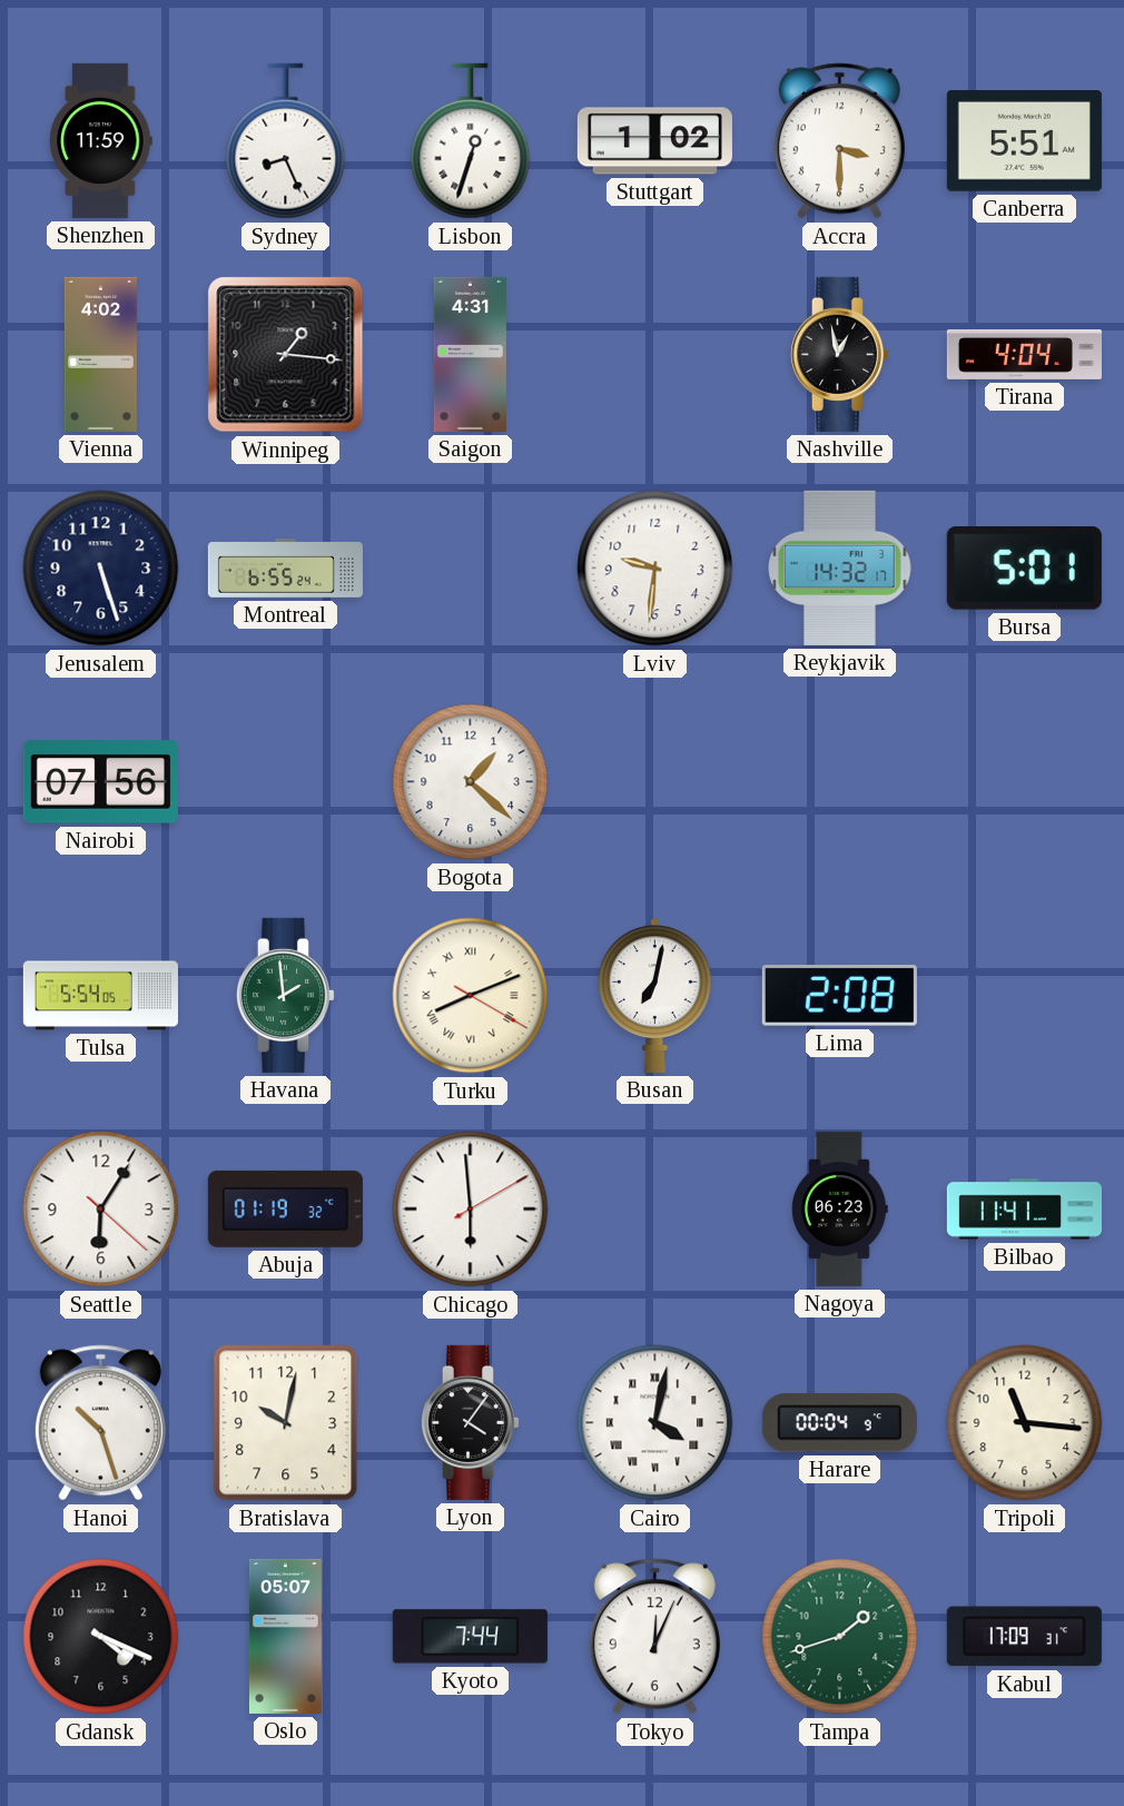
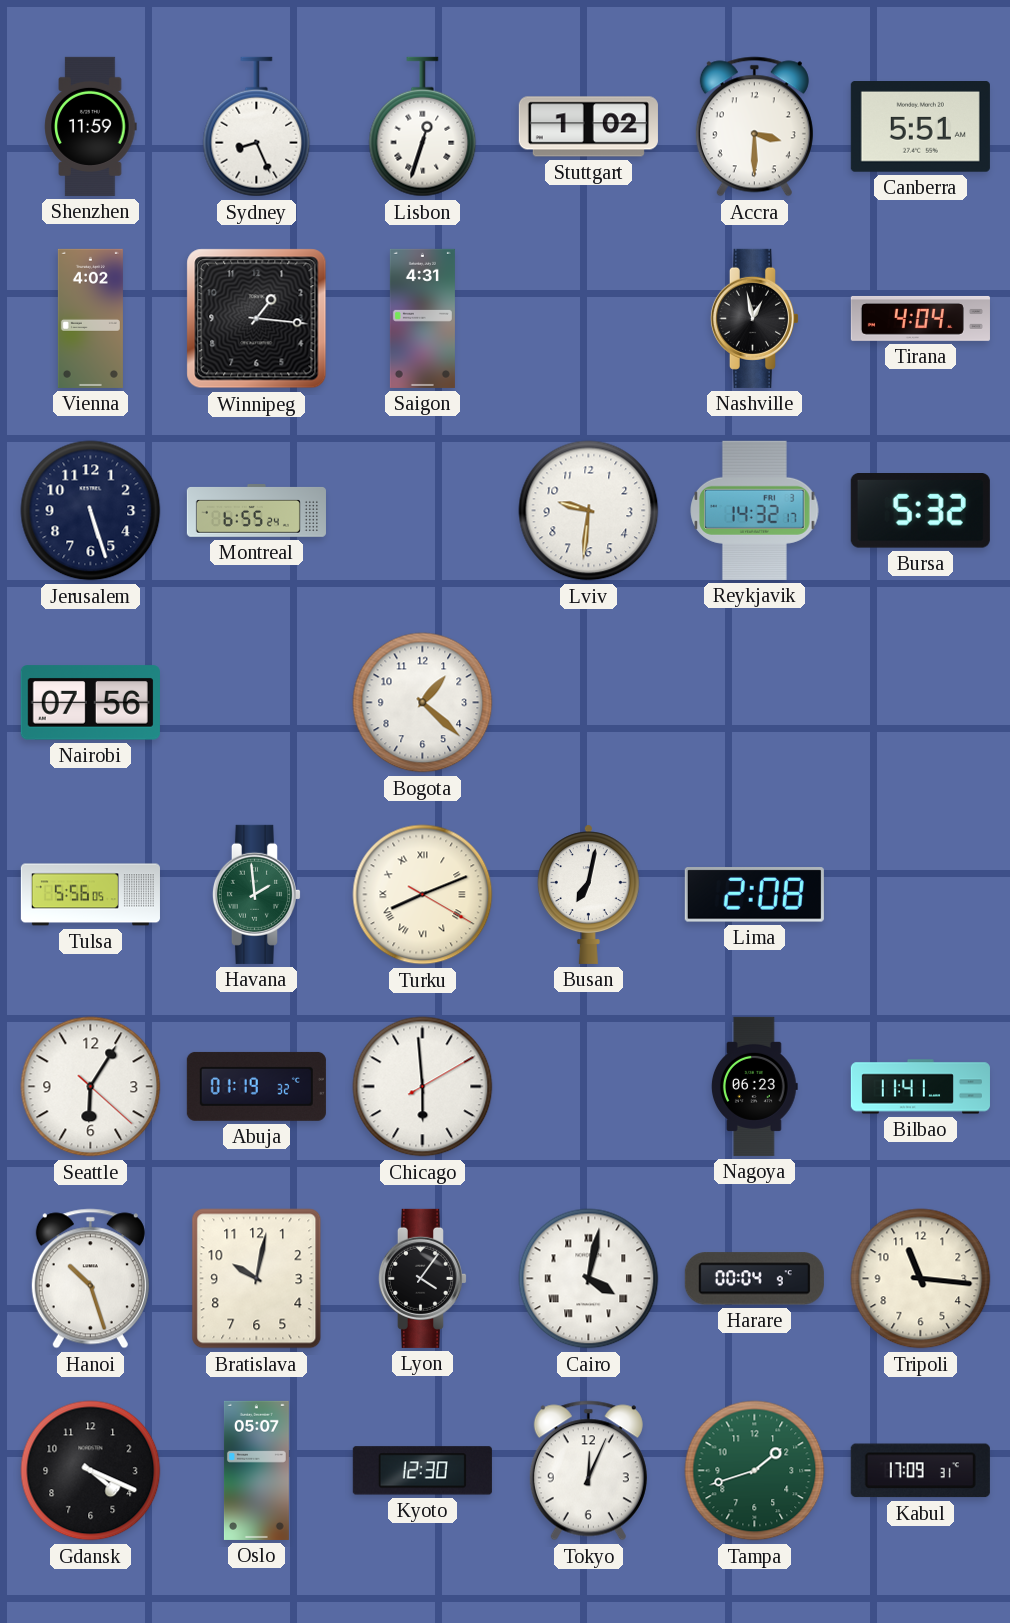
Bursa: 5:01 -> 5:32 (920, 511)
Tulsa: 5:54 -> 5:56 (90, 895)
Kyoto: 7:44 -> 12:30 (422, 1471)
